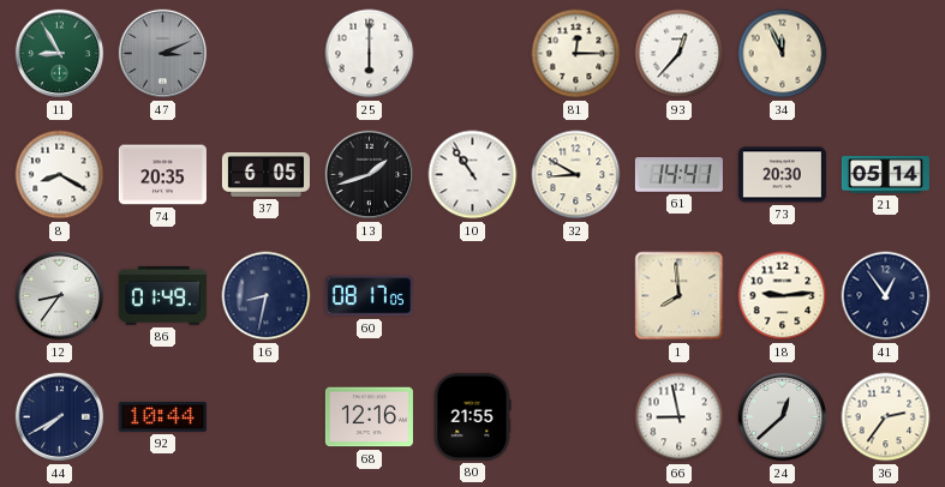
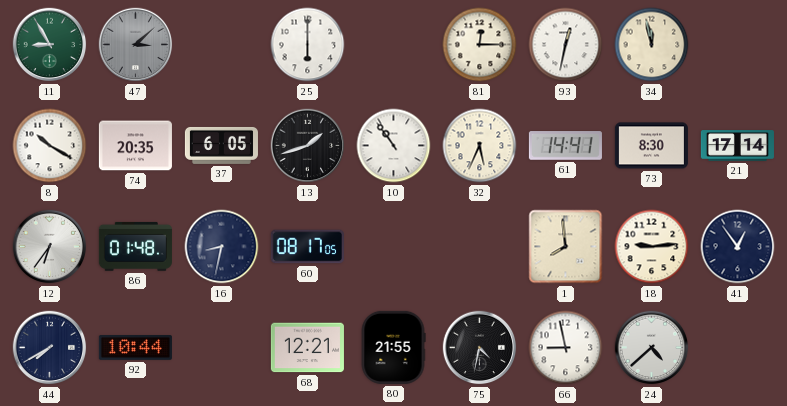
47: 3:11 -> 3:08 (136, 45)
93: 12:37 -> 12:32 (566, 45)
34: 11:56 -> 11:58 (652, 45)
8: 8:20 -> 10:20 (50, 146)
32: 8:50 -> 5:34 (480, 146)
73: 20:30 -> 8:30 (651, 146)
21: 05:14 -> 17:14 (737, 146)
12: 8:36 -> 6:36 (50, 247)
86: 01:49 -> 01:48 (135, 246)
68: 12:16 -> 12:21 (307, 348)
75: none -> 4:32 (480, 348)
24: 12:38 -> 4:38 (652, 348)
36: 2:36 -> none (886, 417)
